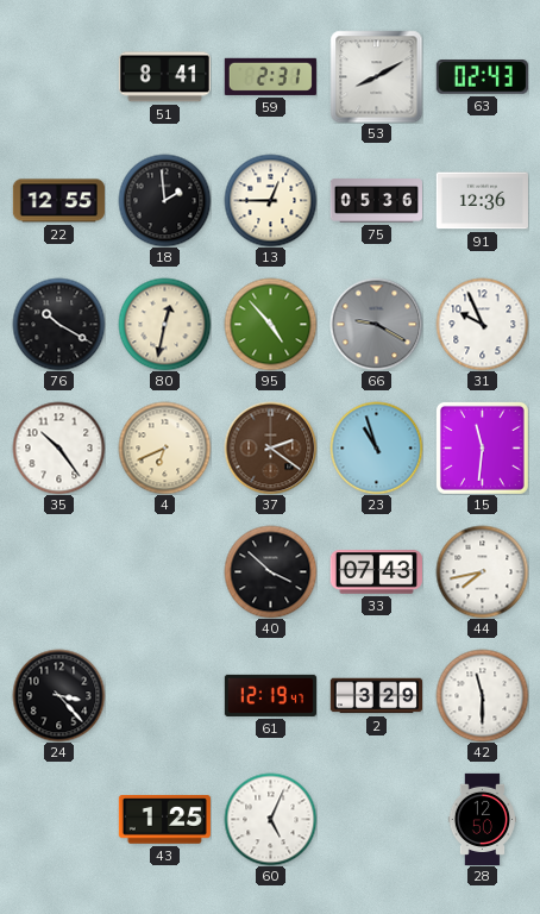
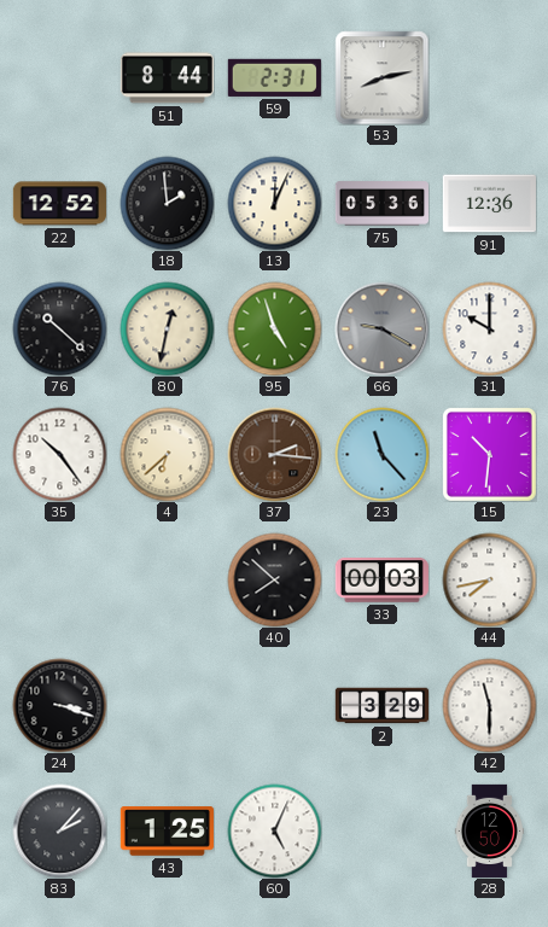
51: 8:41 -> 8:44 (167, 78)
53: 8:10 -> 8:13 (381, 77)
63: 02:43 -> none (482, 77)
22: 12:55 -> 12:52 (59, 204)
13: 12:45 -> 12:04 (274, 203)
76: 10:20 -> 10:22 (59, 328)
95: 4:53 -> 4:57 (274, 328)
31: 9:56 -> 10:00 (489, 328)
4: 6:41 -> 6:38 (167, 454)
37: 2:21 -> 2:16 (274, 454)
23: 10:57 -> 11:23 (381, 454)
15: 11:31 -> 10:31 (489, 454)
40: 3:52 -> 7:52 (274, 579)
33: 07:43 -> 00:03 (381, 581)
24: 3:23 -> 3:18 (59, 705)
61: 12:19 -> none (270, 695)
83: none -> 2:07 (59, 830)
